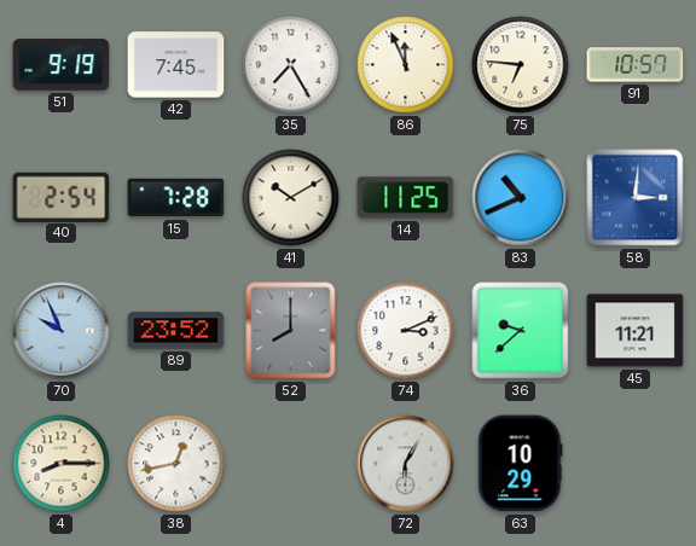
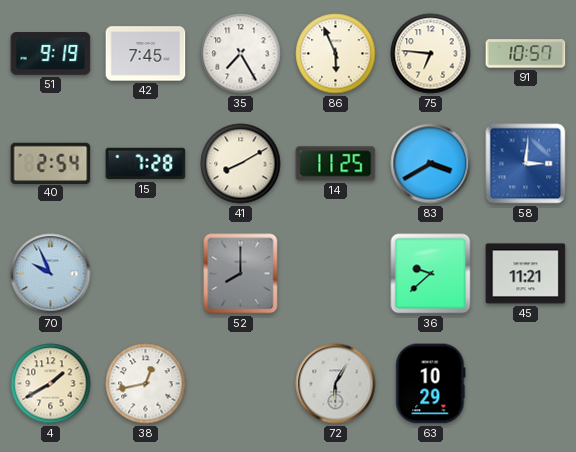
86: 11:56 -> 5:56 (336, 54)
41: 10:10 -> 8:10 (241, 164)
83: 10:41 -> 3:40 (431, 164)
89: 23:52 -> none (176, 331)
74: 3:11 -> none (406, 331)
4: 8:15 -> 1:40 (51, 384)
